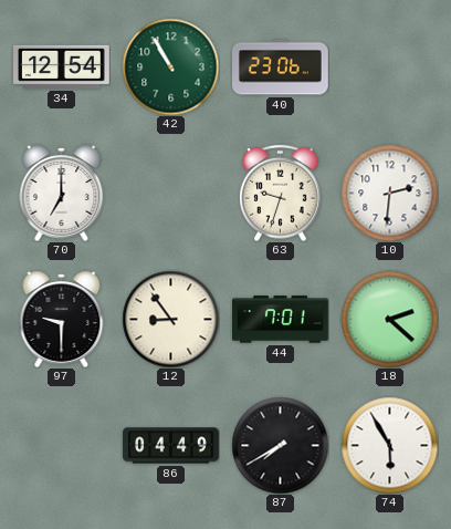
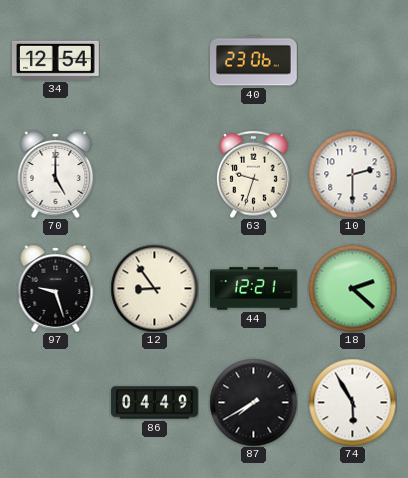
42: 10:55 -> none (170, 66)
70: 7:00 -> 5:00 (56, 174)
10: 2:31 -> 2:30 (352, 174)
97: 9:30 -> 9:27 (56, 288)
44: 7:01 -> 12:21 (254, 289)
